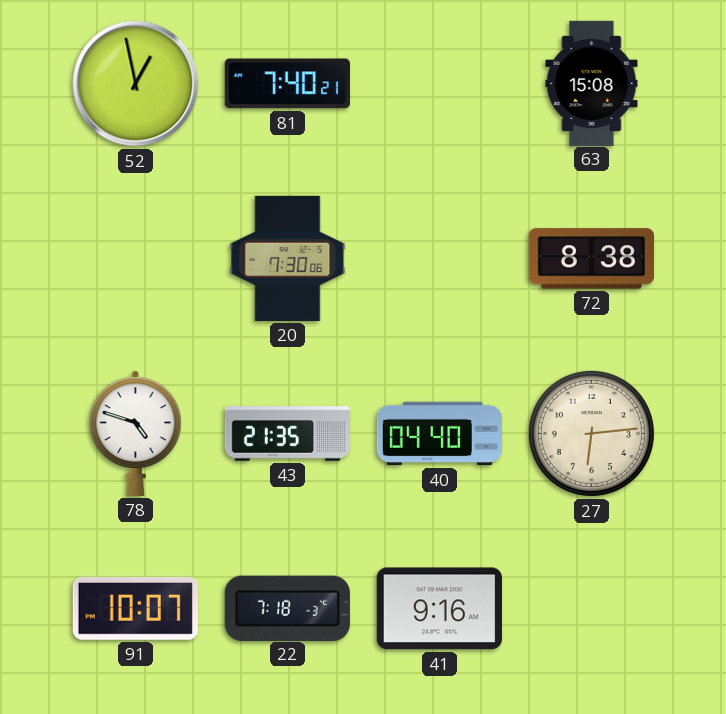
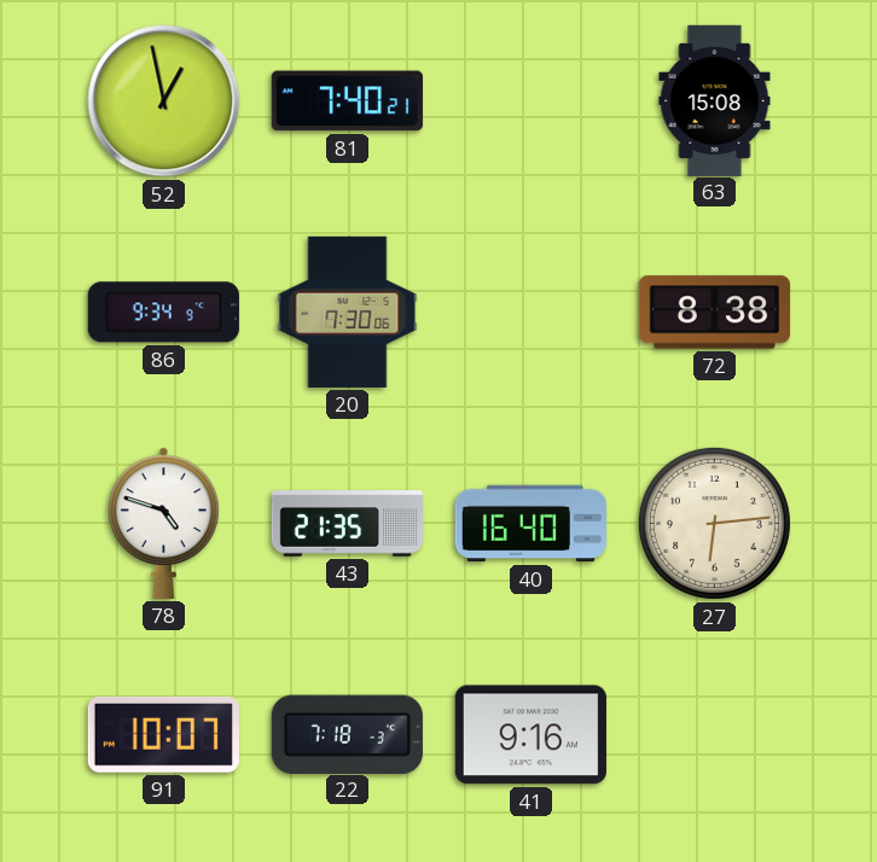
86: none -> 9:34 (163, 313)
40: 04:40 -> 16:40 (530, 524)
